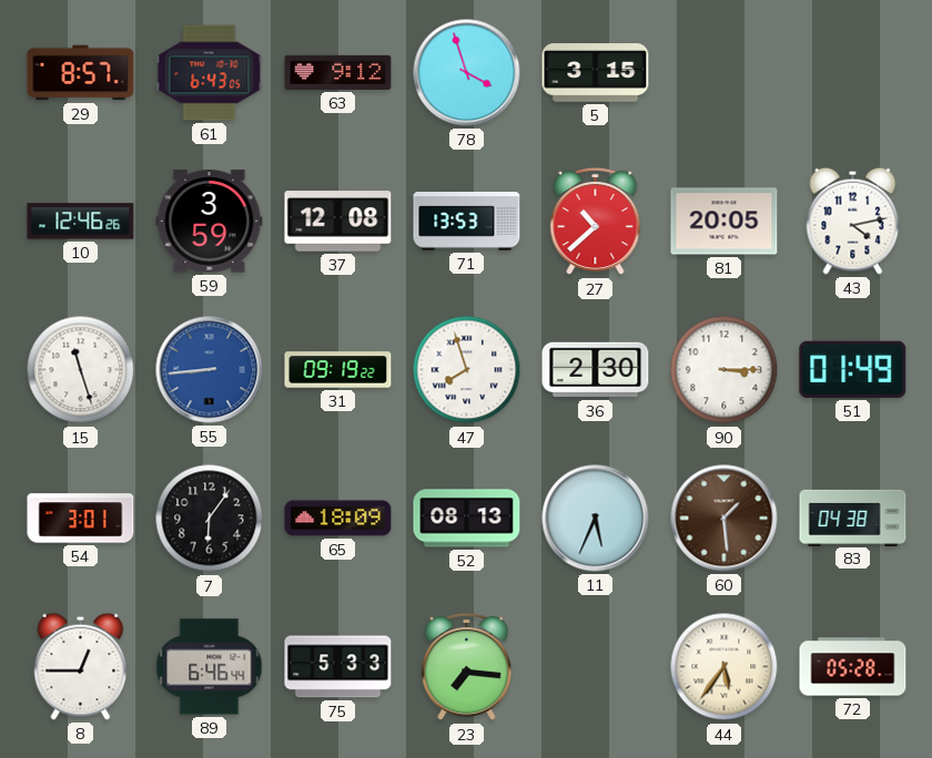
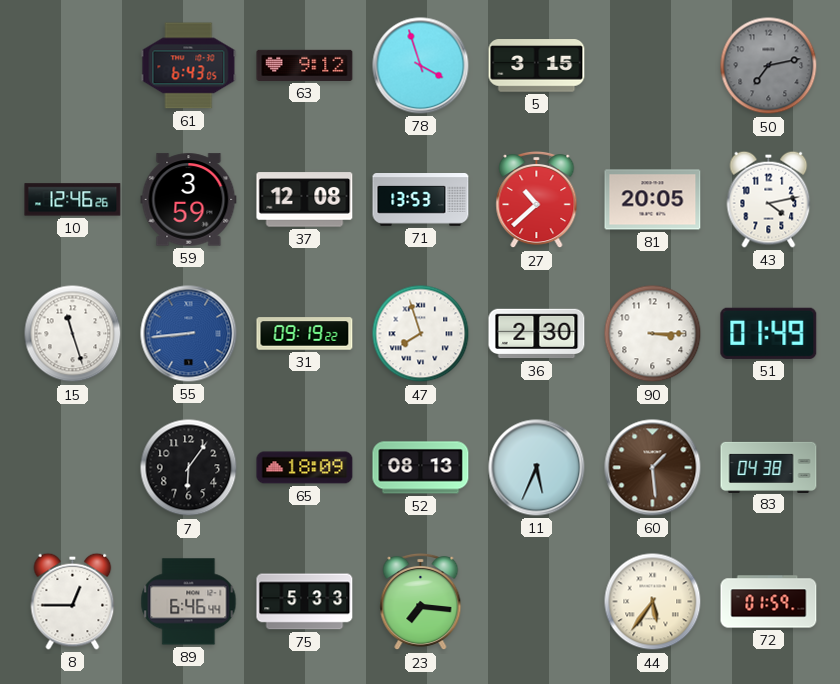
29: 8:57 -> none (81, 73)
50: none -> 7:13 (769, 66)
54: 3:01 -> none (81, 519)
72: 05:28 -> 01:59 (769, 602)
